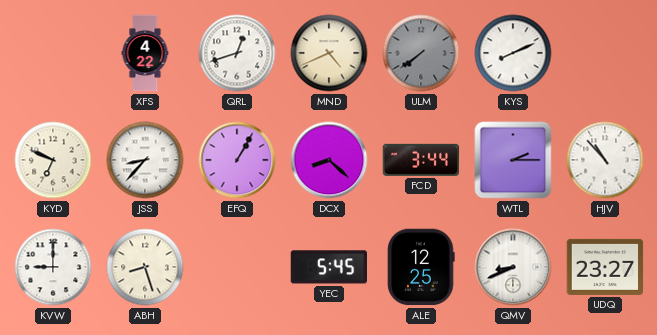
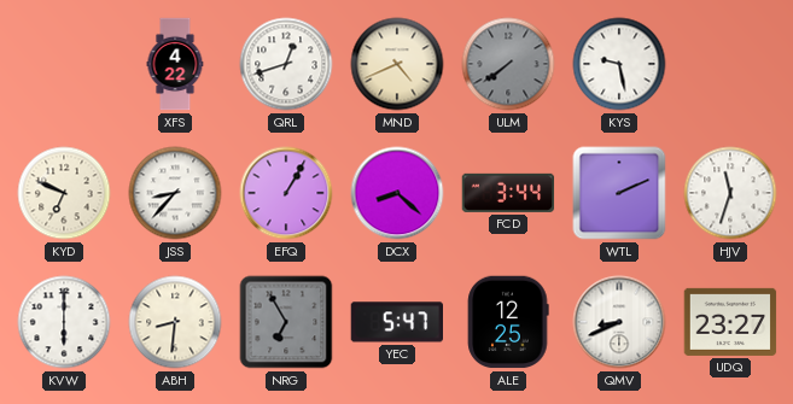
KYS: 8:11 -> 9:28 (619, 64)
WTL: 2:15 -> 2:11 (619, 193)
HJV: 10:53 -> 11:33 (730, 193)
KVW: 9:00 -> 6:00 (64, 322)
ABH: 8:27 -> 8:31 (175, 322)
NRG: none -> 6:55 (286, 322)
YEC: 5:45 -> 5:47 (397, 322)
